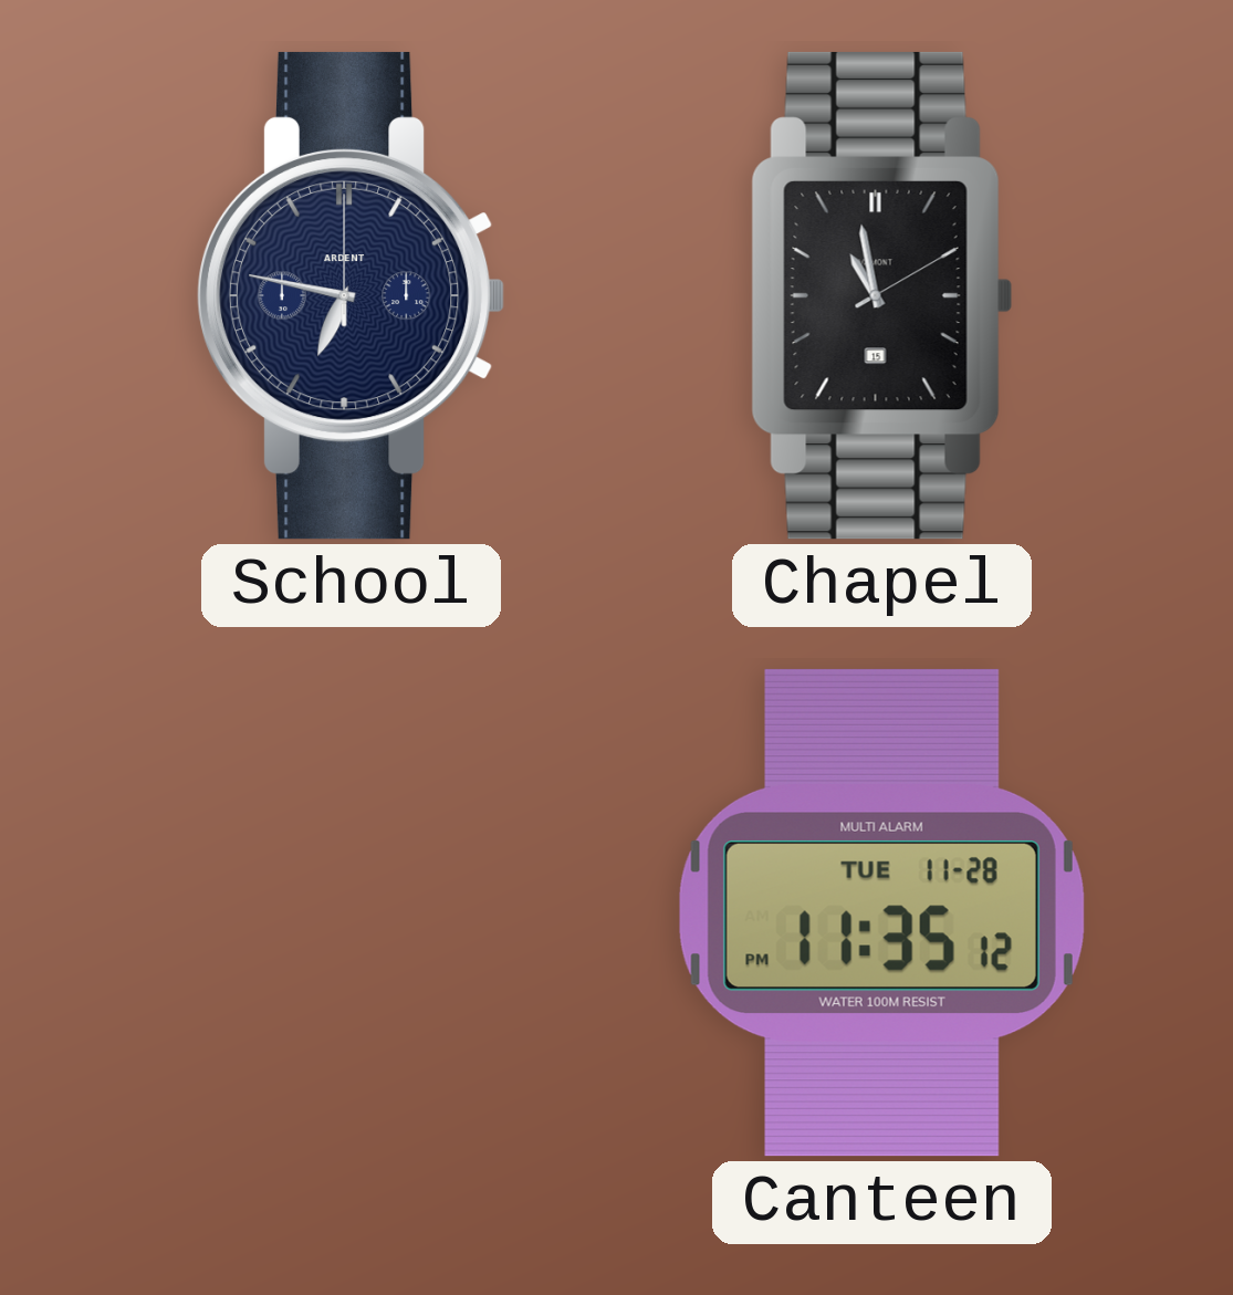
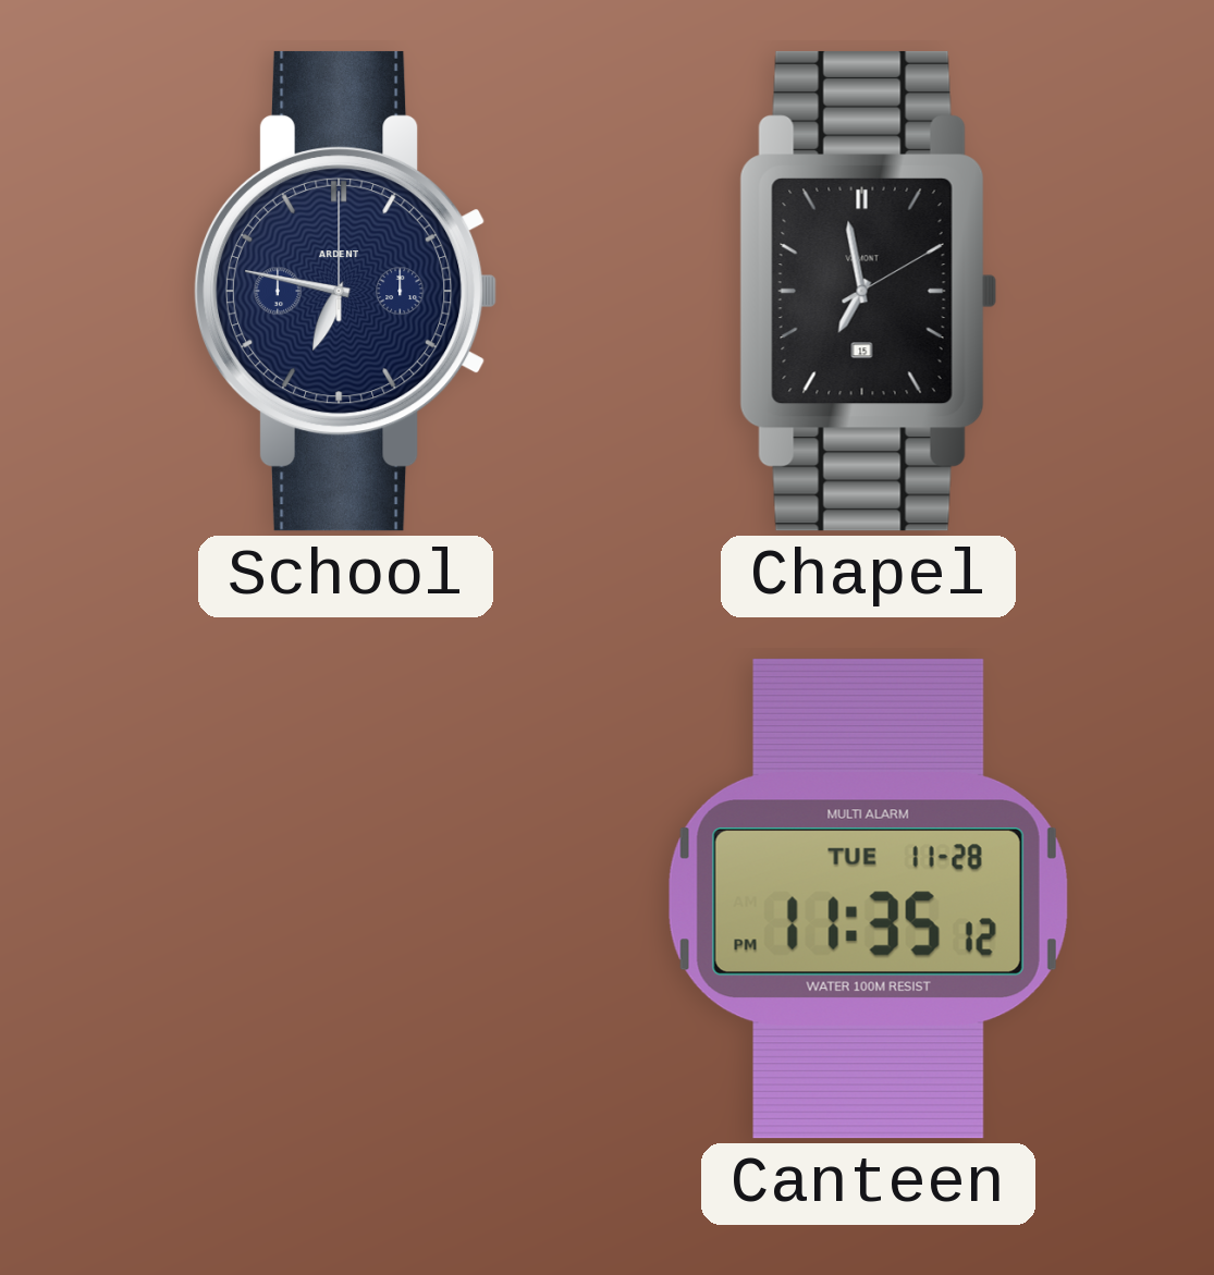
Chapel: 10:58 -> 6:58 (868, 291)
